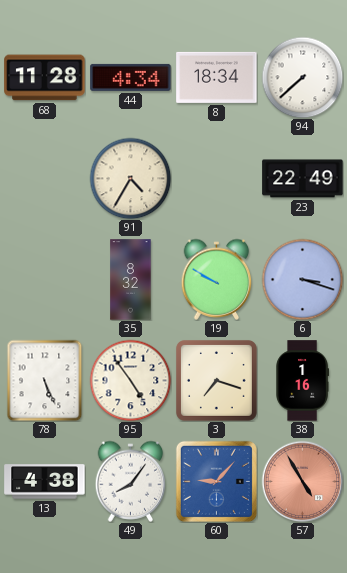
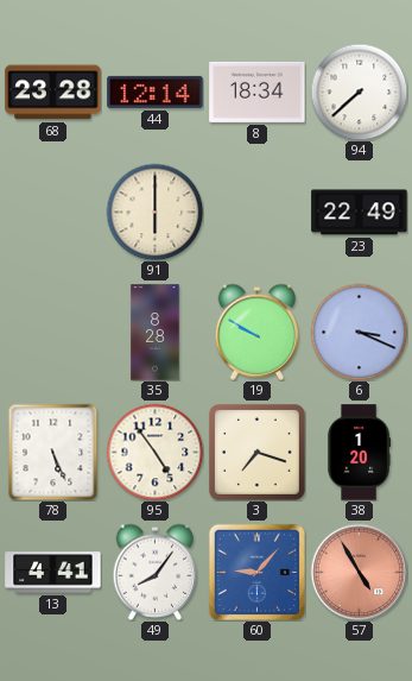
68: 11:28 -> 23:28 (53, 93)
44: 4:34 -> 12:14 (156, 92)
91: 4:35 -> 6:00 (154, 212)
35: 8:32 -> 8:28 (156, 333)
6: 3:18 -> 3:19 (359, 332)
38: 1:16 -> 1:20 (359, 453)
13: 4:38 -> 4:41 (53, 573)
